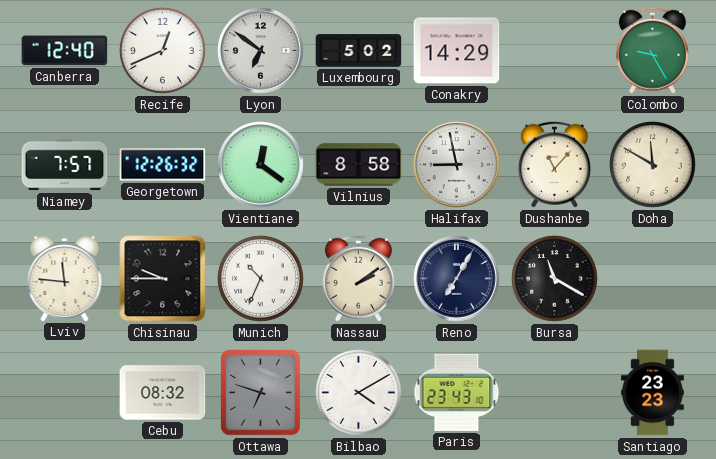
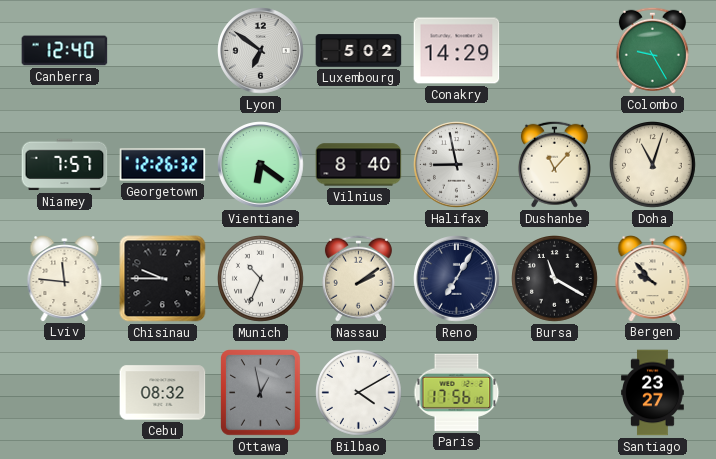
Recife: 12:41 -> none (163, 51)
Vientiane: 12:21 -> 6:21 (261, 165)
Vilnius: 8:58 -> 8:40 (359, 165)
Doha: 11:50 -> 11:03 (653, 165)
Bergen: none -> 9:53 (653, 279)
Ottawa: 6:48 -> 12:58 (261, 393)
Paris: 23:43 -> 17:56 (457, 392)
Santiago: 23:23 -> 23:27 (653, 393)
